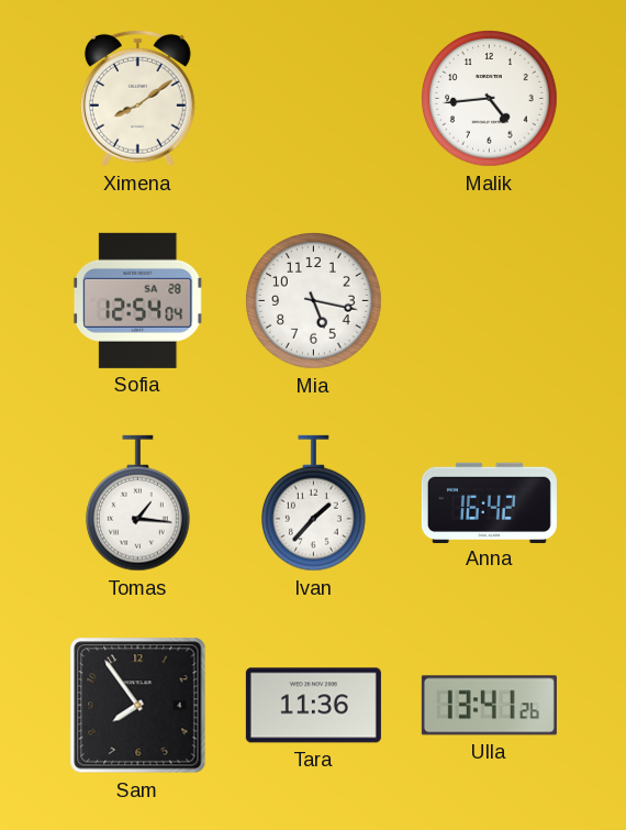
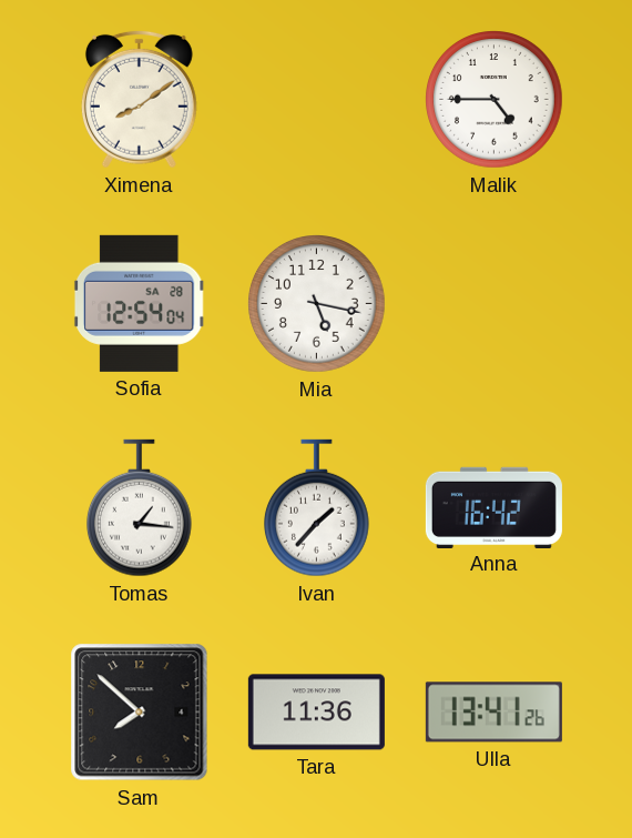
Malik: 4:44 -> 4:45 (495, 100)
Sam: 7:54 -> 7:52 (140, 713)
